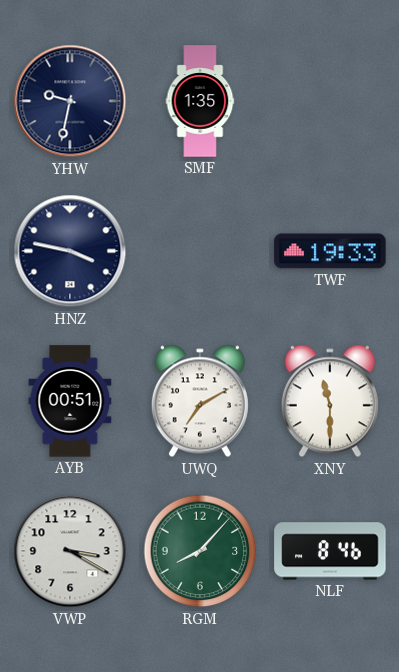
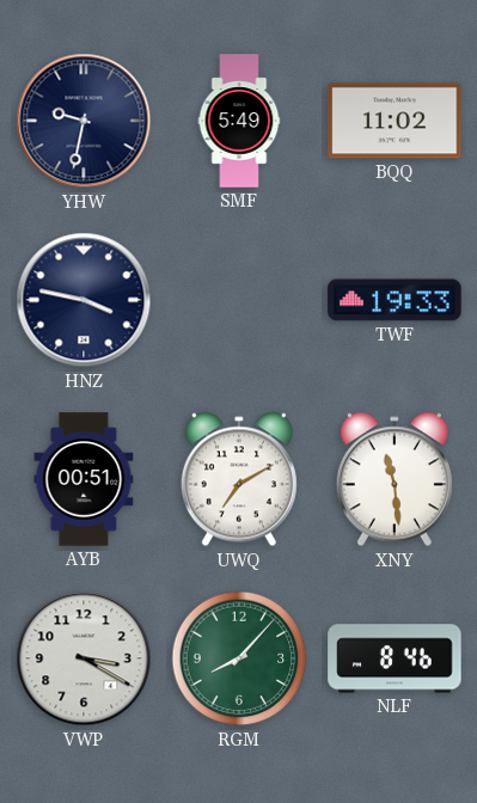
SMF: 1:35 -> 5:49 (239, 121)
BQQ: none -> 11:02 (395, 121)
XNY: 11:30 -> 11:29 (395, 479)
